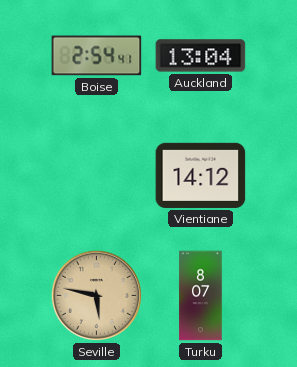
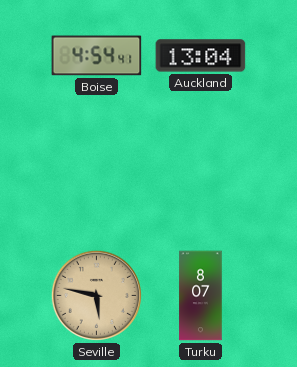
Boise: 2:54 -> 4:54 (97, 56)
Vientiane: 14:12 -> none (201, 175)
